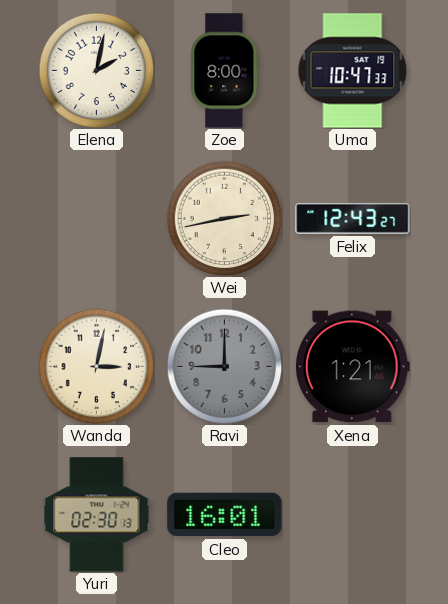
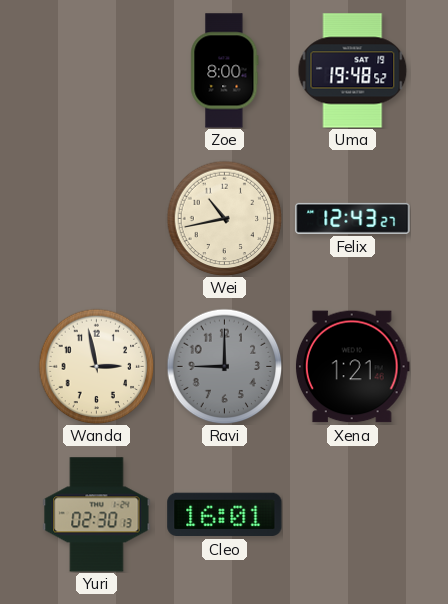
Elena: 2:02 -> none (96, 70)
Uma: 10:47 -> 19:48 (353, 71)
Wei: 2:43 -> 10:43 (224, 218)
Wanda: 3:02 -> 2:58 (96, 366)
